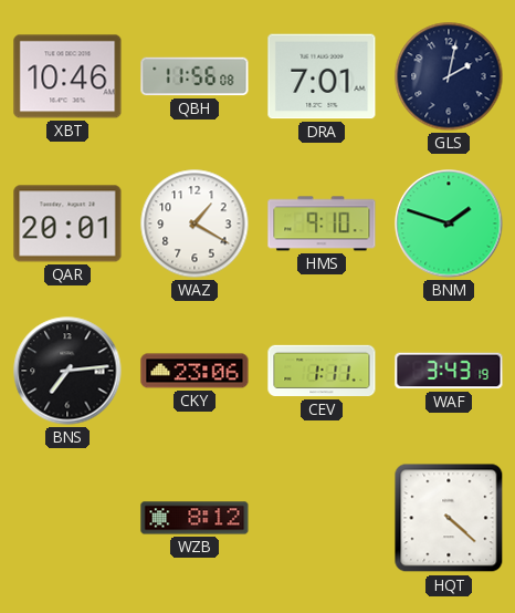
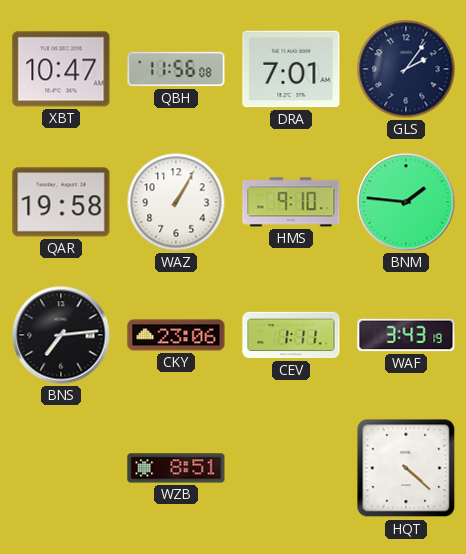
XBT: 10:46 -> 10:47 (61, 69)
GLS: 2:02 -> 2:06 (406, 69)
QAR: 20:01 -> 19:58 (61, 202)
WAZ: 1:20 -> 1:05 (176, 202)
BNM: 1:48 -> 1:46 (406, 202)
WZB: 8:12 -> 8:51 (176, 468)
